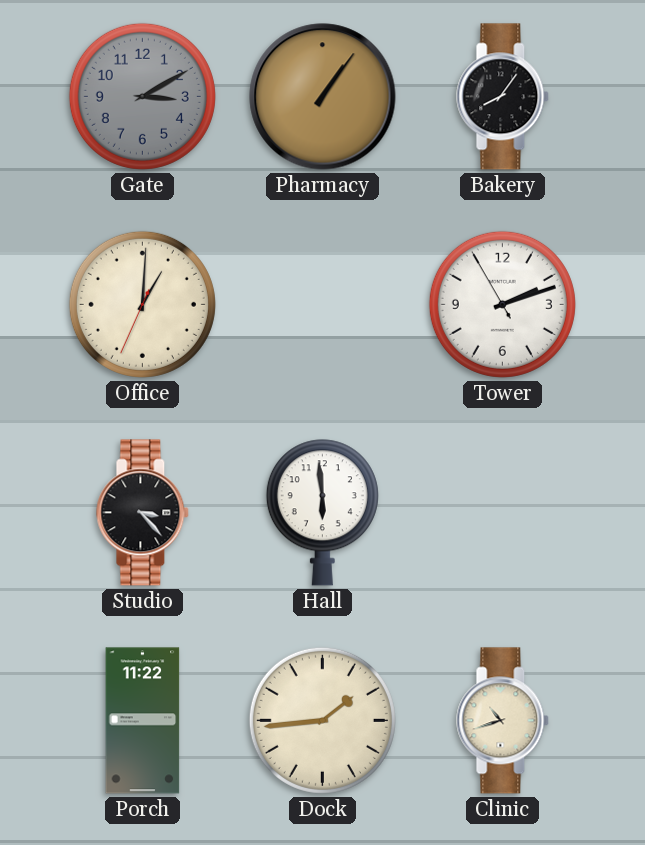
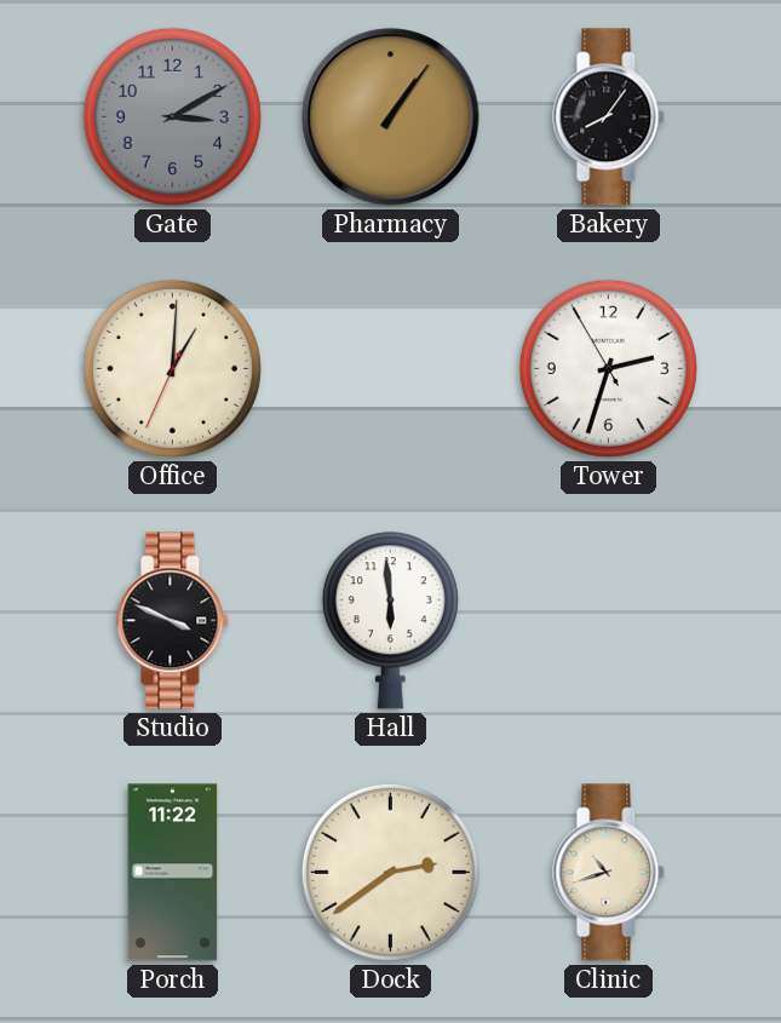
Tower: 2:11 -> 2:32 (608, 368)
Studio: 3:23 -> 3:49 (173, 621)
Dock: 1:44 -> 2:39 (390, 872)
